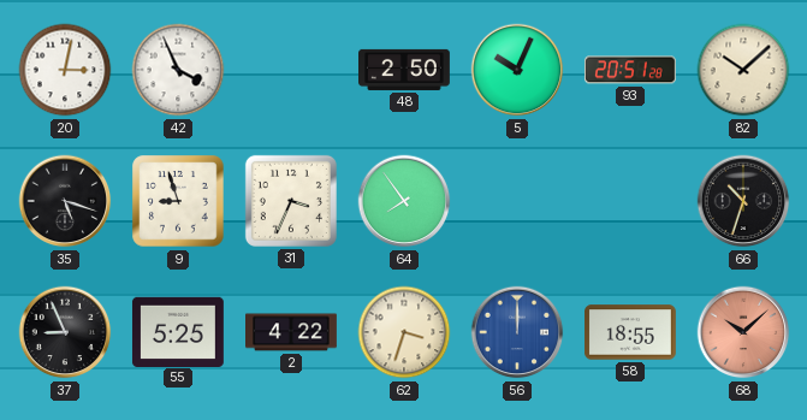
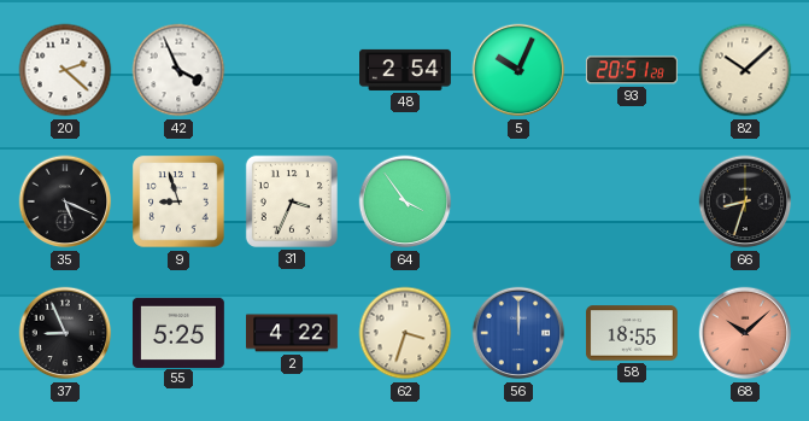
20: 3:02 -> 2:22 (65, 70)
48: 2:50 -> 2:54 (406, 70)
35: 5:18 -> 5:19 (65, 201)
64: 7:54 -> 3:54 (405, 201)
66: 10:33 -> 8:33 (745, 201)
